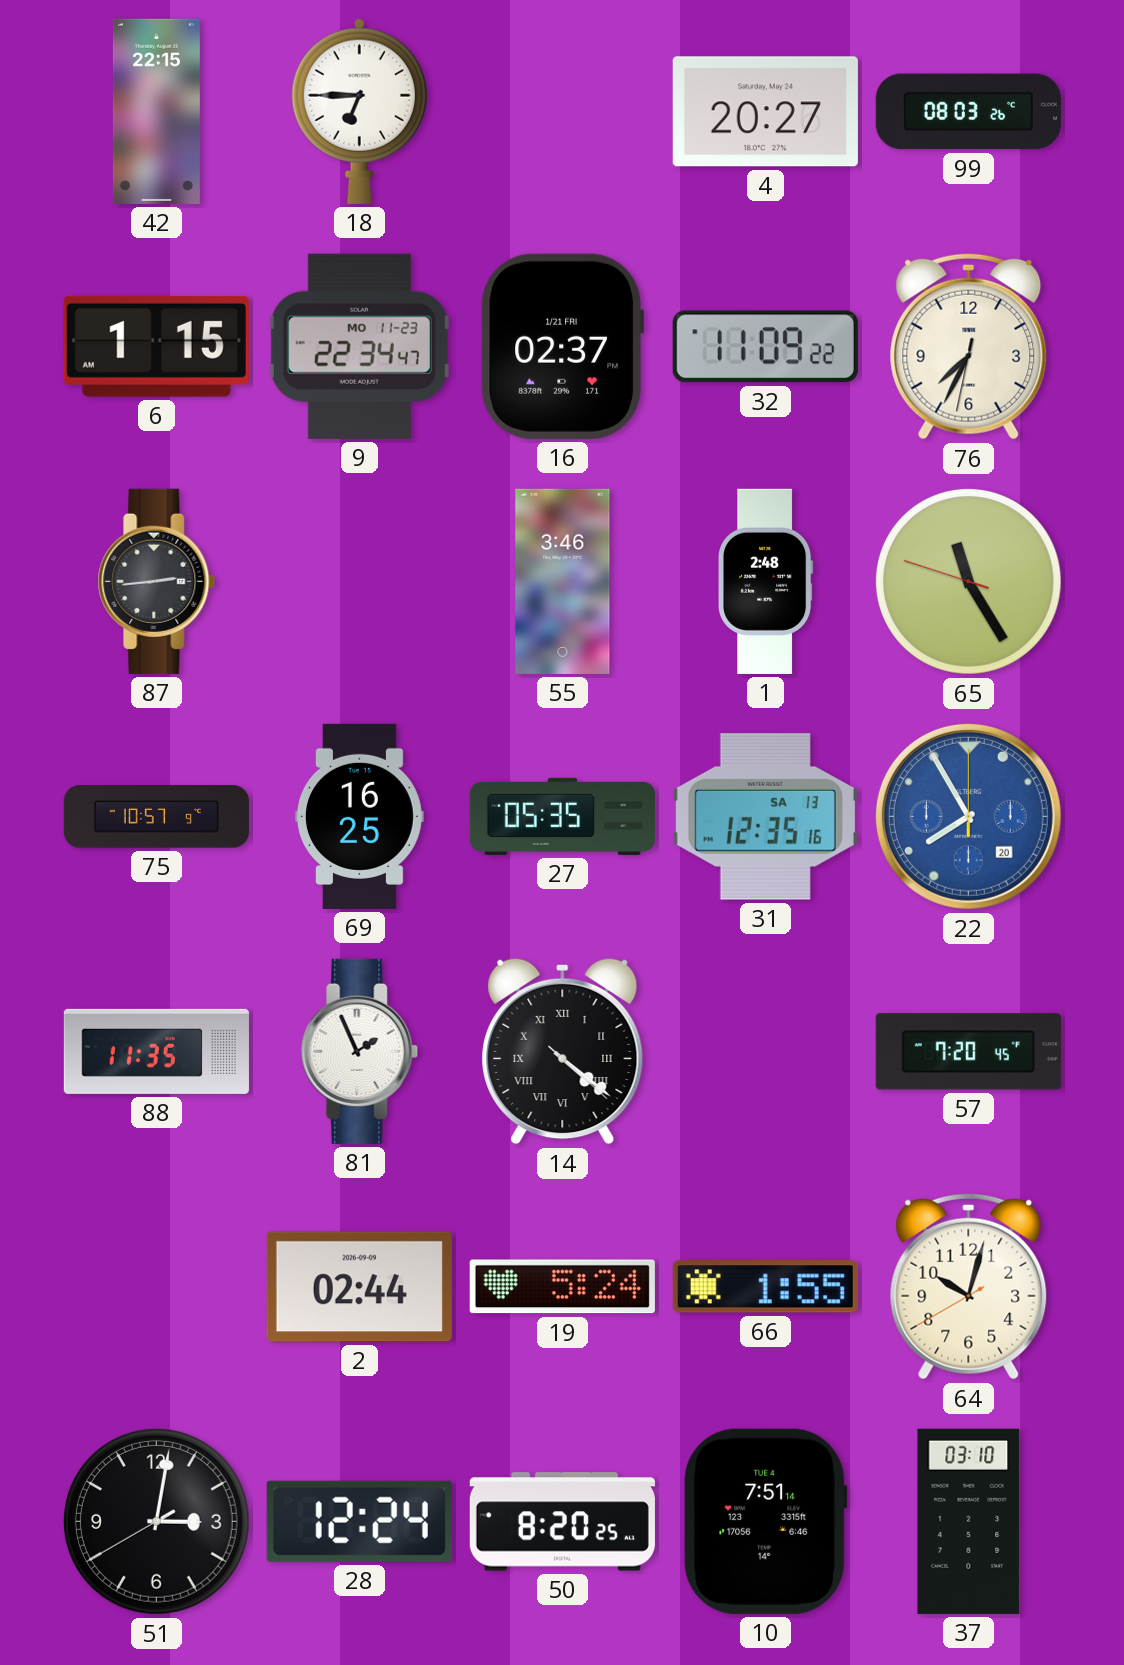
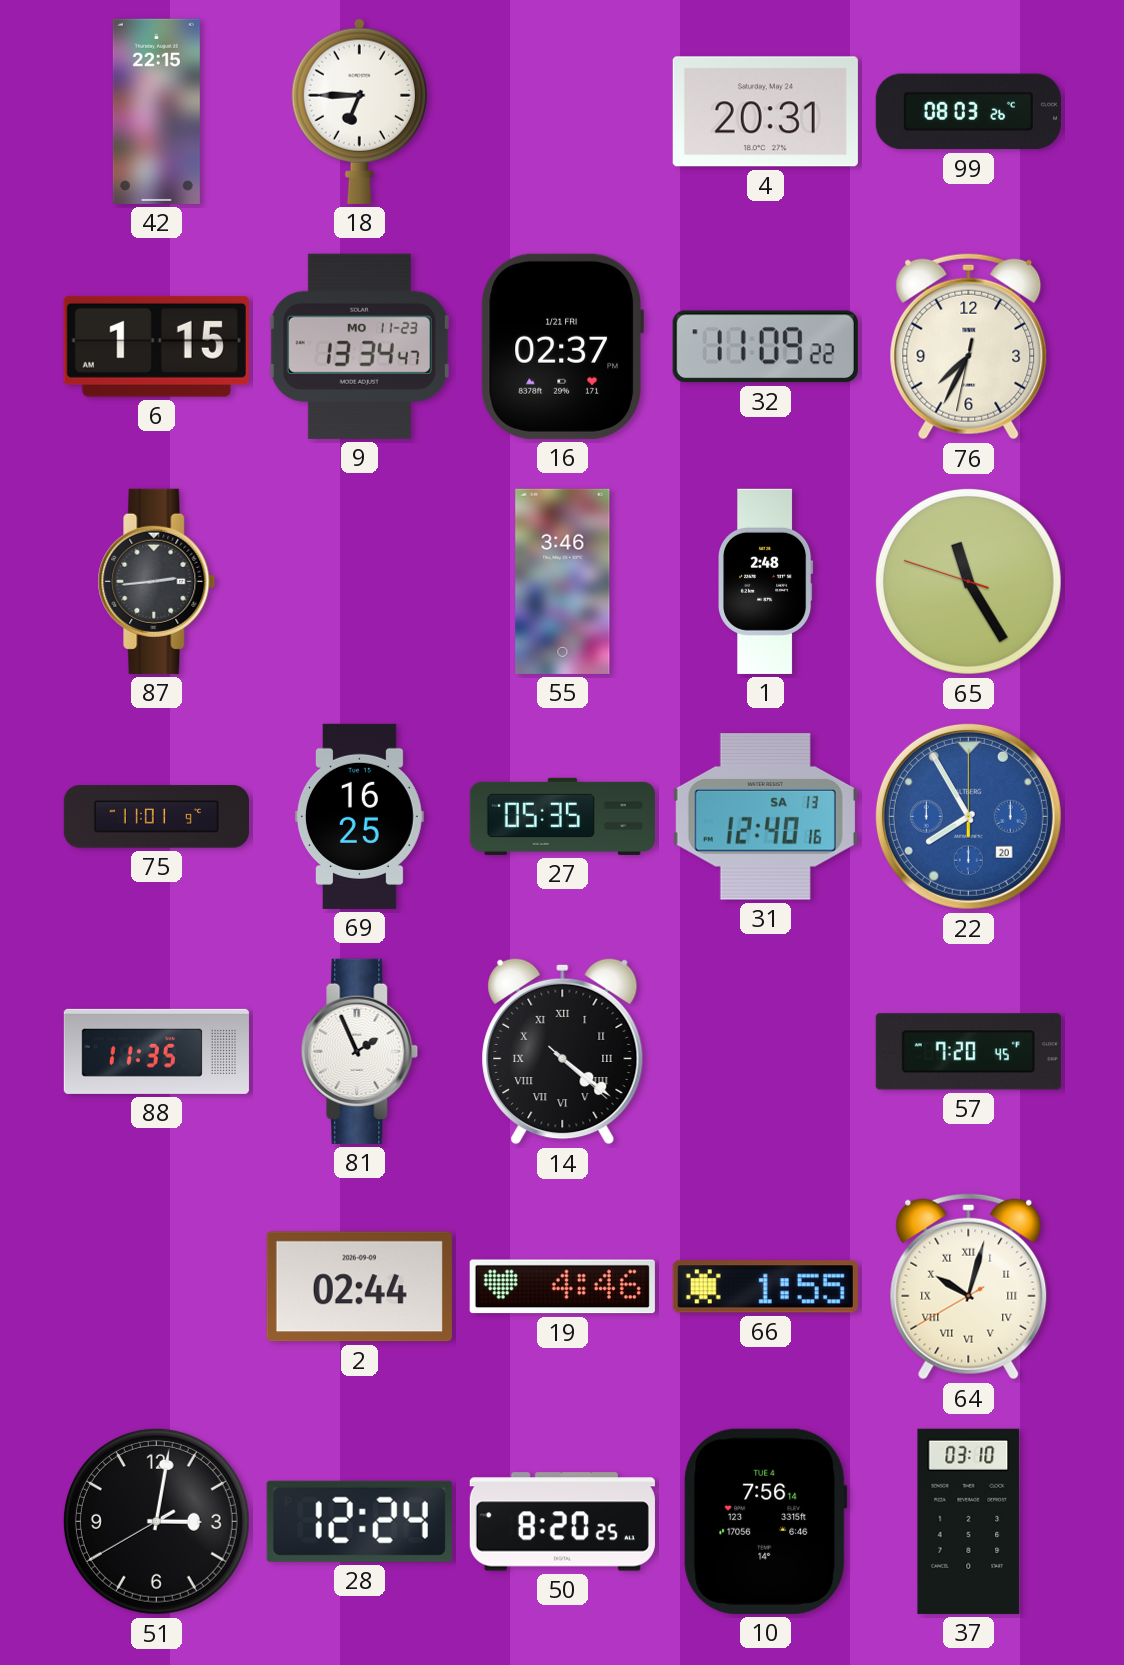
4: 20:27 -> 20:31 (765, 112)
9: 22:34 -> 13:34 (359, 346)
75: 10:57 -> 11:01 (156, 817)
31: 12:35 -> 12:40 (765, 817)
19: 5:24 -> 4:46 (562, 1287)
64 numerals: Arabic -> Roman (969, 1286)
10: 7:51 -> 7:56 (766, 1521)
